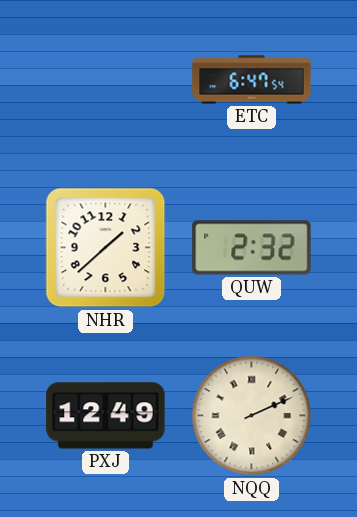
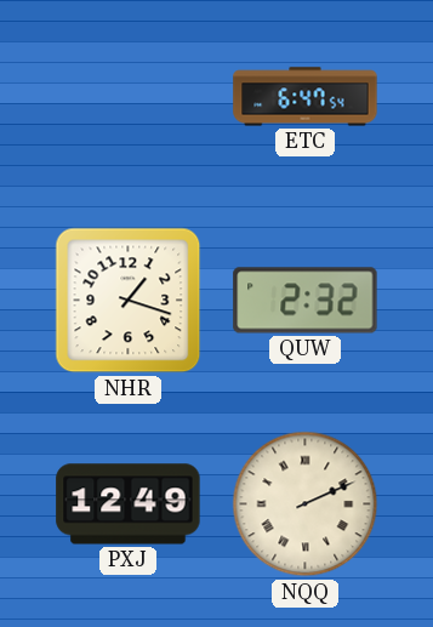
NHR: 1:38 -> 1:18 (129, 301)
